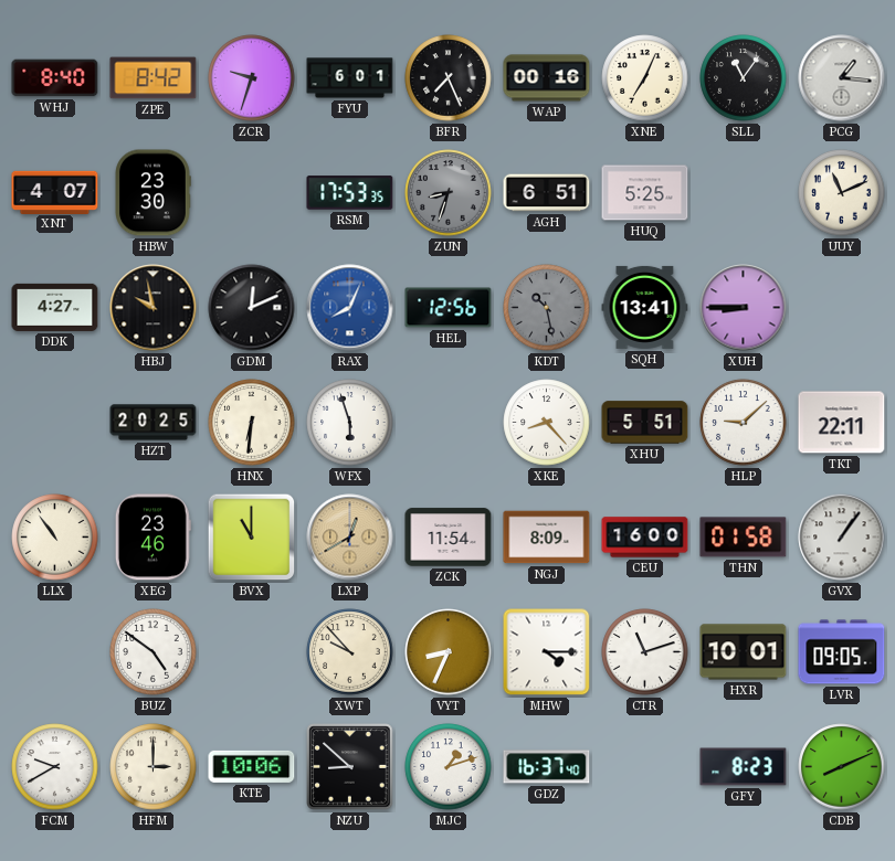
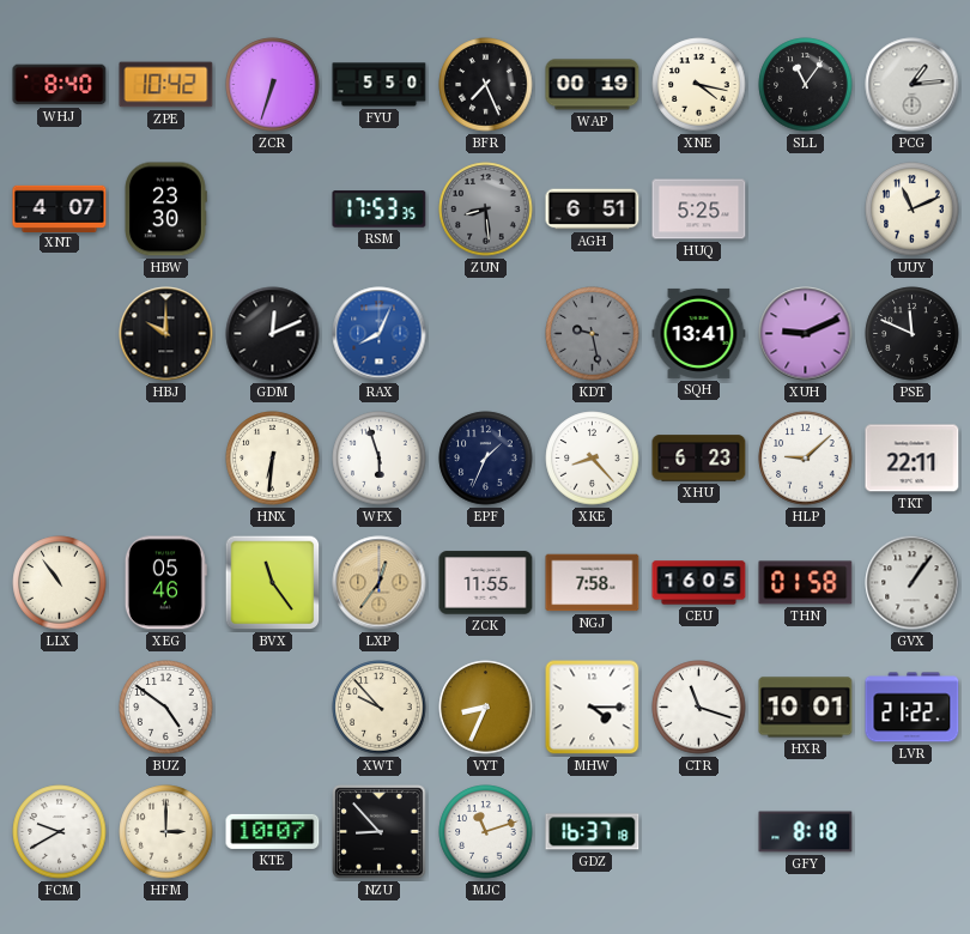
ZPE: 8:42 -> 10:42 (166, 85)
ZCR: 9:33 -> 6:33 (273, 85)
FYU: 6:01 -> 5:50 (380, 85)
WAP: 00:16 -> 00:19 (593, 85)
XNE: 7:04 -> 4:17 (699, 85)
PCG: 1:16 -> 1:14 (913, 85)
ZUN: 8:33 -> 8:29 (486, 210)
DDK: 4:27 -> none (55, 307)
HBJ: 9:58 -> 10:00 (166, 334)
HEL: 12:56 -> none (449, 308)
KDT: 10:28 -> 9:28 (593, 334)
XUH: 8:45 -> 9:11 (806, 334)
PSE: none -> 11:49 (913, 334)
HZT: 20:25 -> none (154, 423)
EPF: none -> 1:34 (486, 459)
XHU: 5:51 -> 6:23 (699, 459)
XEG: 23:46 -> 05:46 (165, 583)
BVX: 11:00 -> 11:24 (273, 583)
LXP: 12:40 -> 12:36 (380, 583)
ZCK: 11:54 -> 11:55 (486, 583)
NGJ: 8:09 -> 7:58 (593, 583)
CEU: 16:00 -> 16:05 (699, 583)
CTR: 11:12 -> 11:18 (699, 708)
LVR: 09:05 -> 21:22 (913, 708)
KTE: 10:06 -> 10:07 (273, 831)
NZU: 8:52 -> 8:53 (380, 832)
MJC: 1:12 -> 11:12 (486, 832)
GDZ: 16:37:40 -> 16:37:18 (593, 832)
GFY: 8:23 -> 8:18 (806, 832)
CDB: 8:11 -> none (842, 767)
